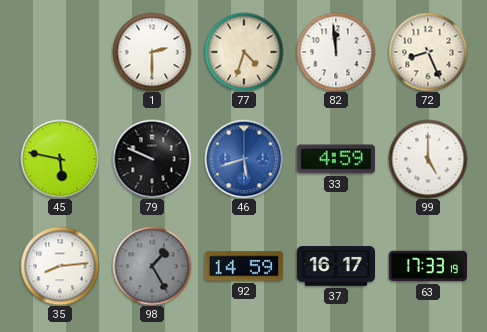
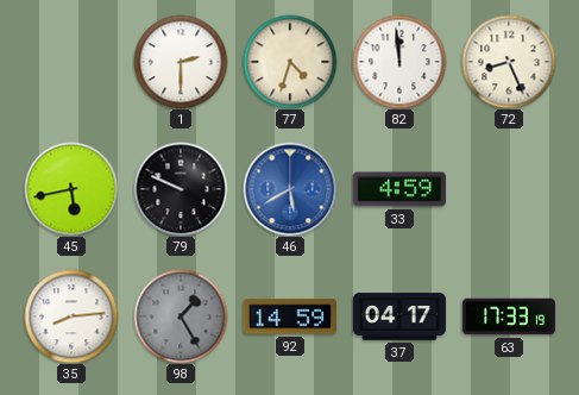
45: 5:47 -> 5:43 (71, 189)
46: 5:42 -> 5:40 (290, 189)
99: 5:00 -> none (428, 159)
37: 16:17 -> 04:17 (399, 316)
